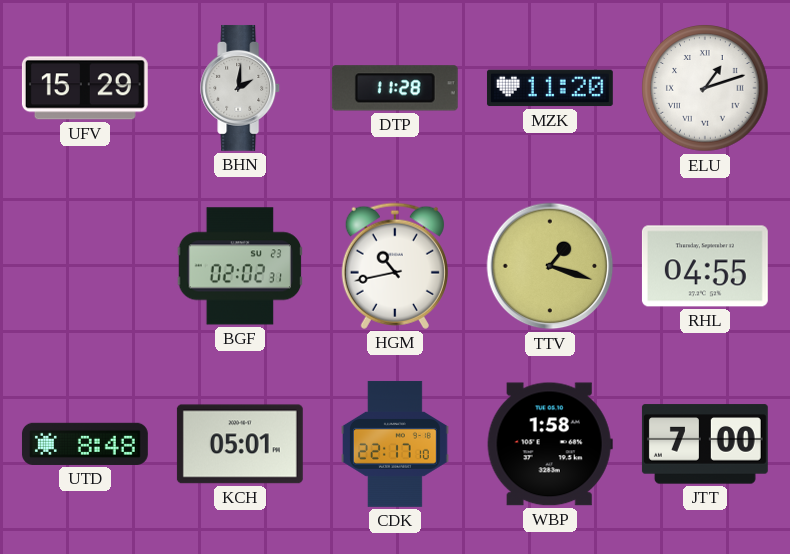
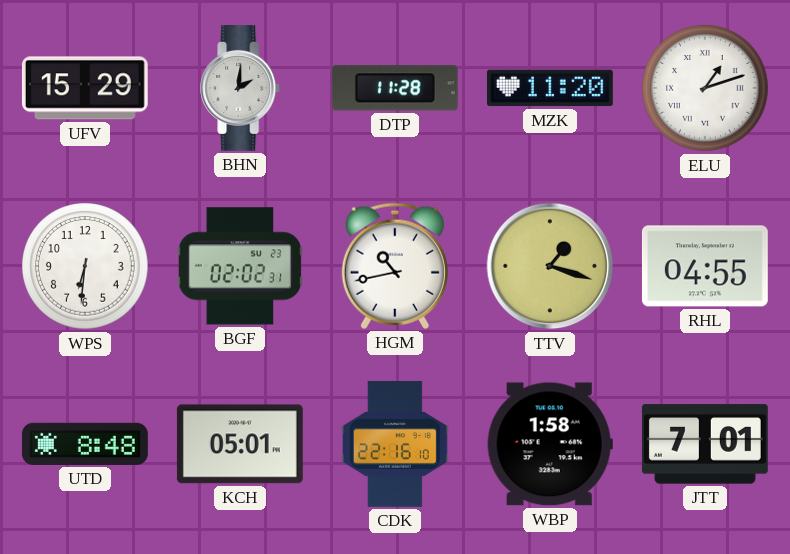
WPS: none -> 6:31 (85, 266)
CDK: 22:17 -> 22:16 (396, 444)
JTT: 7:00 -> 7:01 (705, 444)
